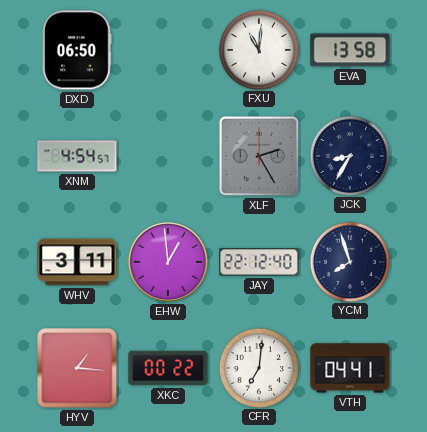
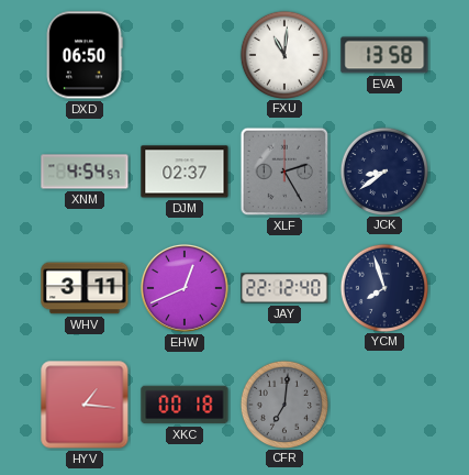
DJM: none -> 02:37 (185, 172)
JCK: 8:35 -> 8:39 (383, 170)
EHW: 12:59 -> 12:41 (185, 288)
XKC: 00:22 -> 00:18 (185, 405)
CFR dial: white -> grey (283, 404)
VTH: 04:41 -> none (350, 368)
